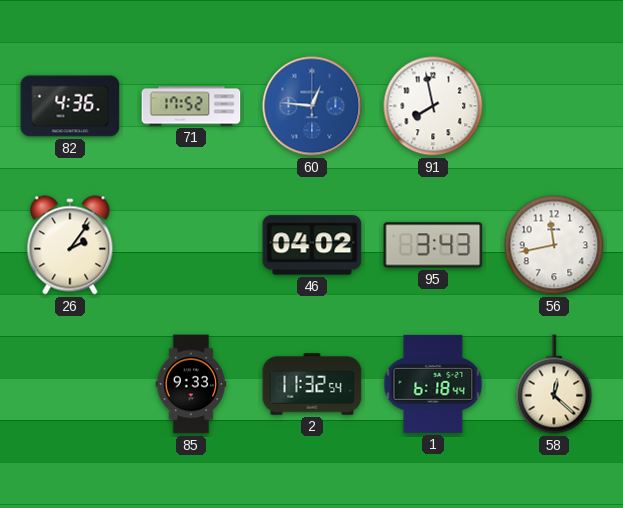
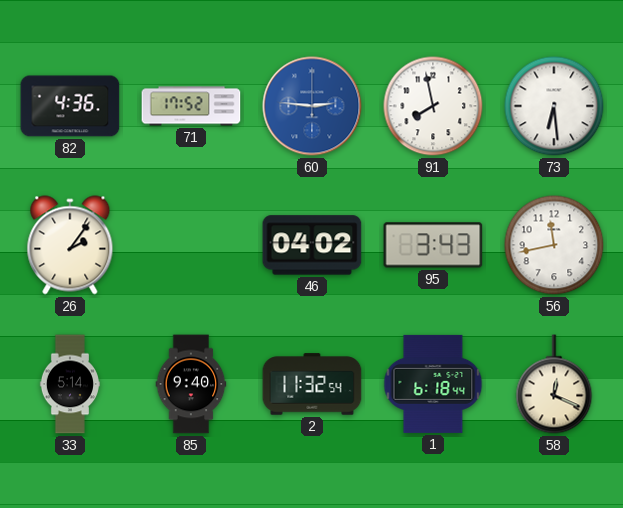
60: 12:46 -> 2:46 (312, 106)
73: none -> 6:29 (554, 106)
33: none -> 5:14 (70, 384)
85: 9:33 -> 9:40 (191, 384)
58: 12:22 -> 12:19 (554, 384)
